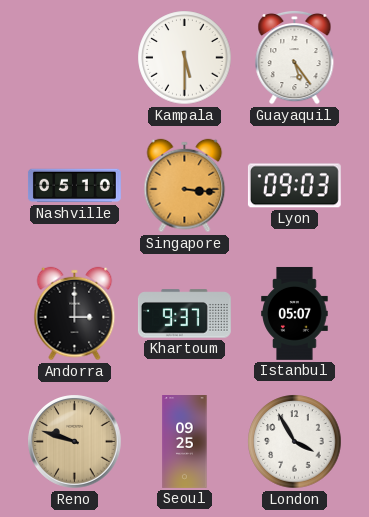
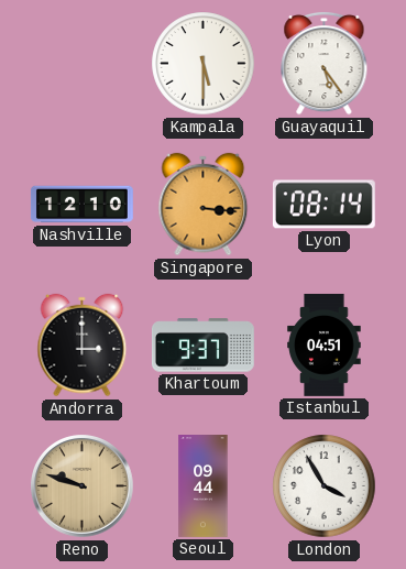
Nashville: 05:10 -> 12:10 (81, 205)
Lyon: 09:03 -> 08:14 (323, 205)
Istanbul: 05:07 -> 04:51 (325, 344)
Seoul: 09:25 -> 09:44 (204, 486)
